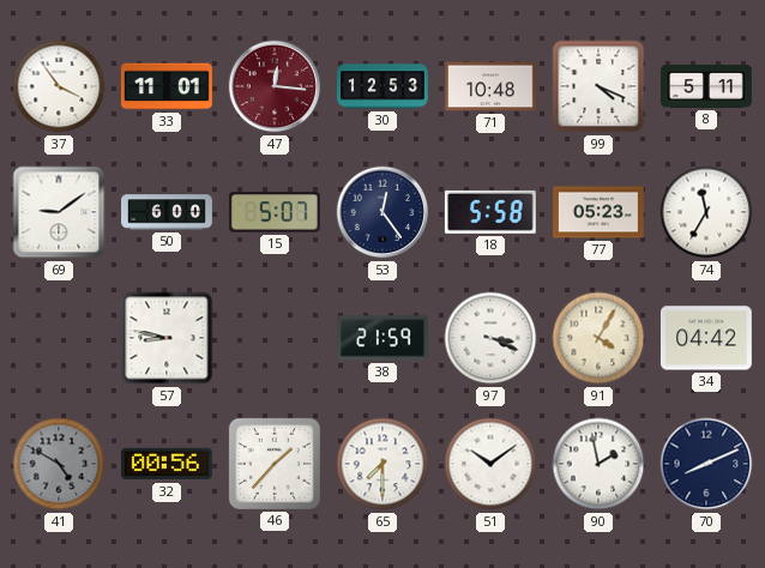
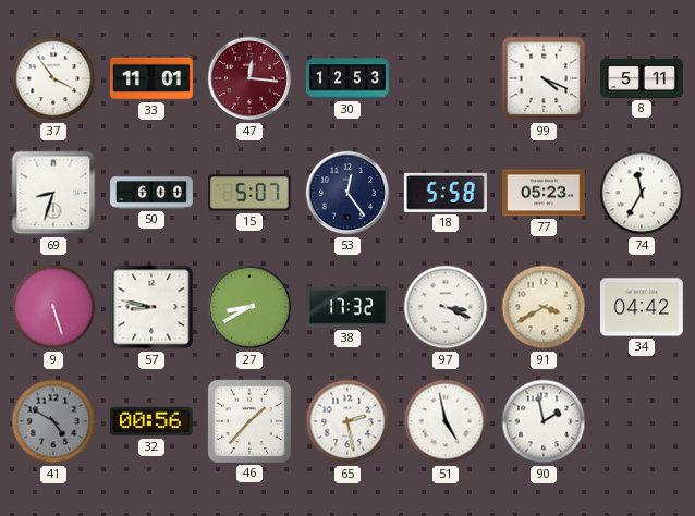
71: 10:48 -> none (492, 86)
69: 9:09 -> 8:33 (53, 193)
9: none -> 5:27 (53, 307)
27: none -> 8:40 (249, 307)
38: 21:59 -> 17:32 (349, 307)
91: 4:05 -> 3:40 (544, 307)
65: 7:30 -> 2:28 (347, 421)
51: 10:09 -> 4:58 (446, 421)
70: 8:11 -> none (706, 464)
